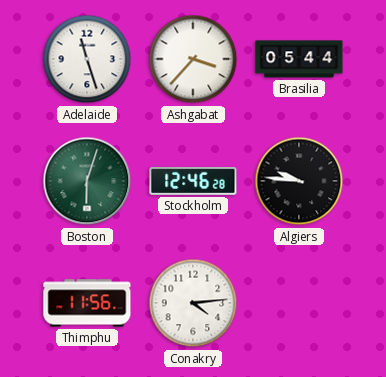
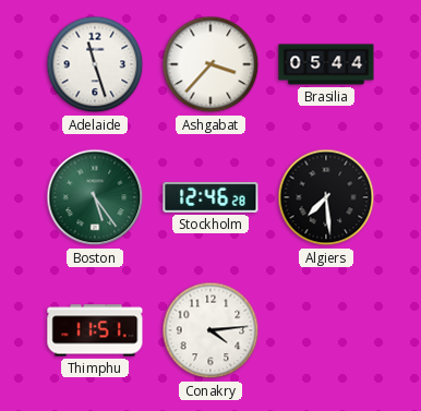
Boston: 6:03 -> 5:24 (95, 197)
Algiers: 9:46 -> 7:29 (326, 197)
Thimphu: 11:56 -> 11:51 (95, 330)
